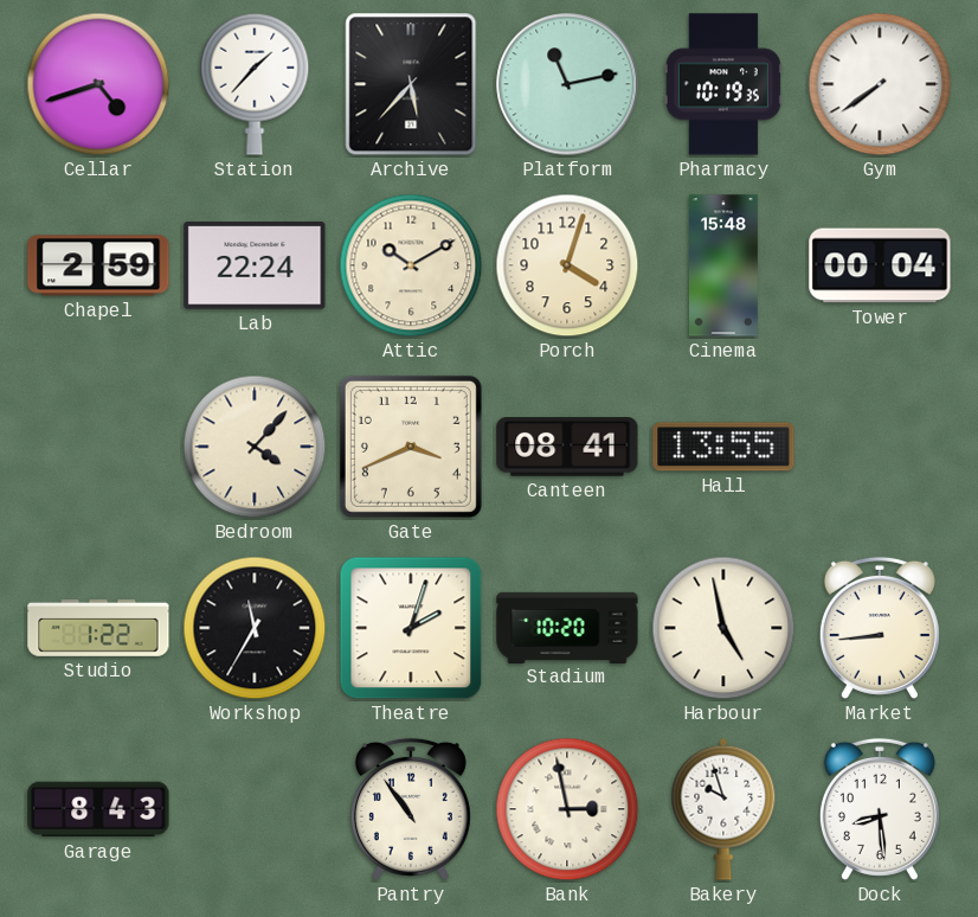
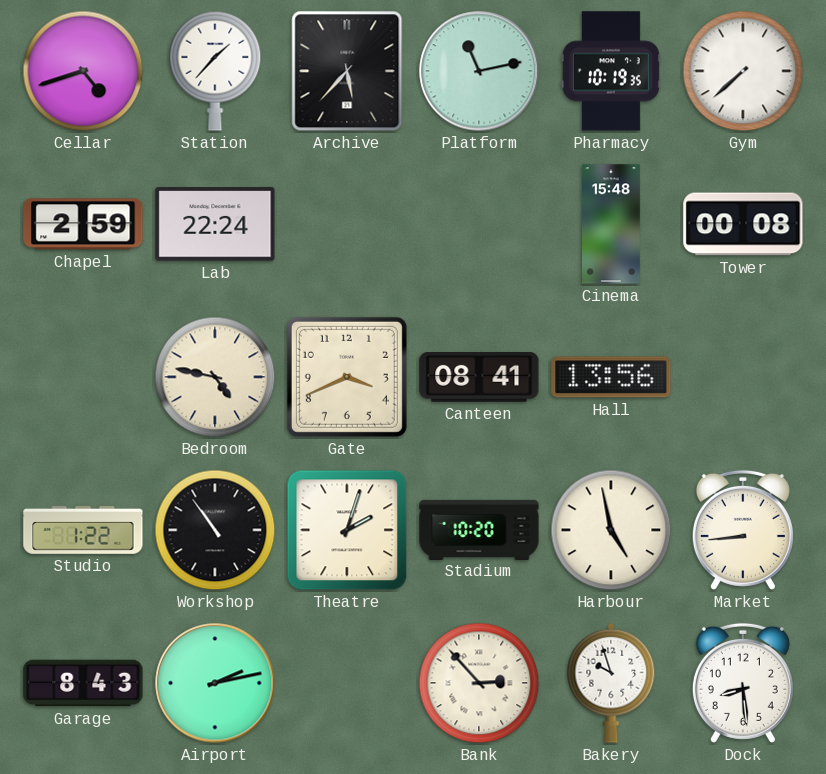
Gym: 7:39 -> 7:38 (743, 71)
Attic: 10:10 -> none (411, 265)
Porch: 4:03 -> none (567, 265)
Tower: 00:04 -> 00:08 (743, 224)
Bedroom: 4:07 -> 4:47 (215, 377)
Hall: 13:55 -> 13:56 (611, 377)
Workshop: 11:35 -> 10:54 (215, 530)
Airport: none -> 2:13 (215, 683)
Pantry: 10:54 -> none (411, 809)
Bank: 2:58 -> 2:53 (479, 683)
